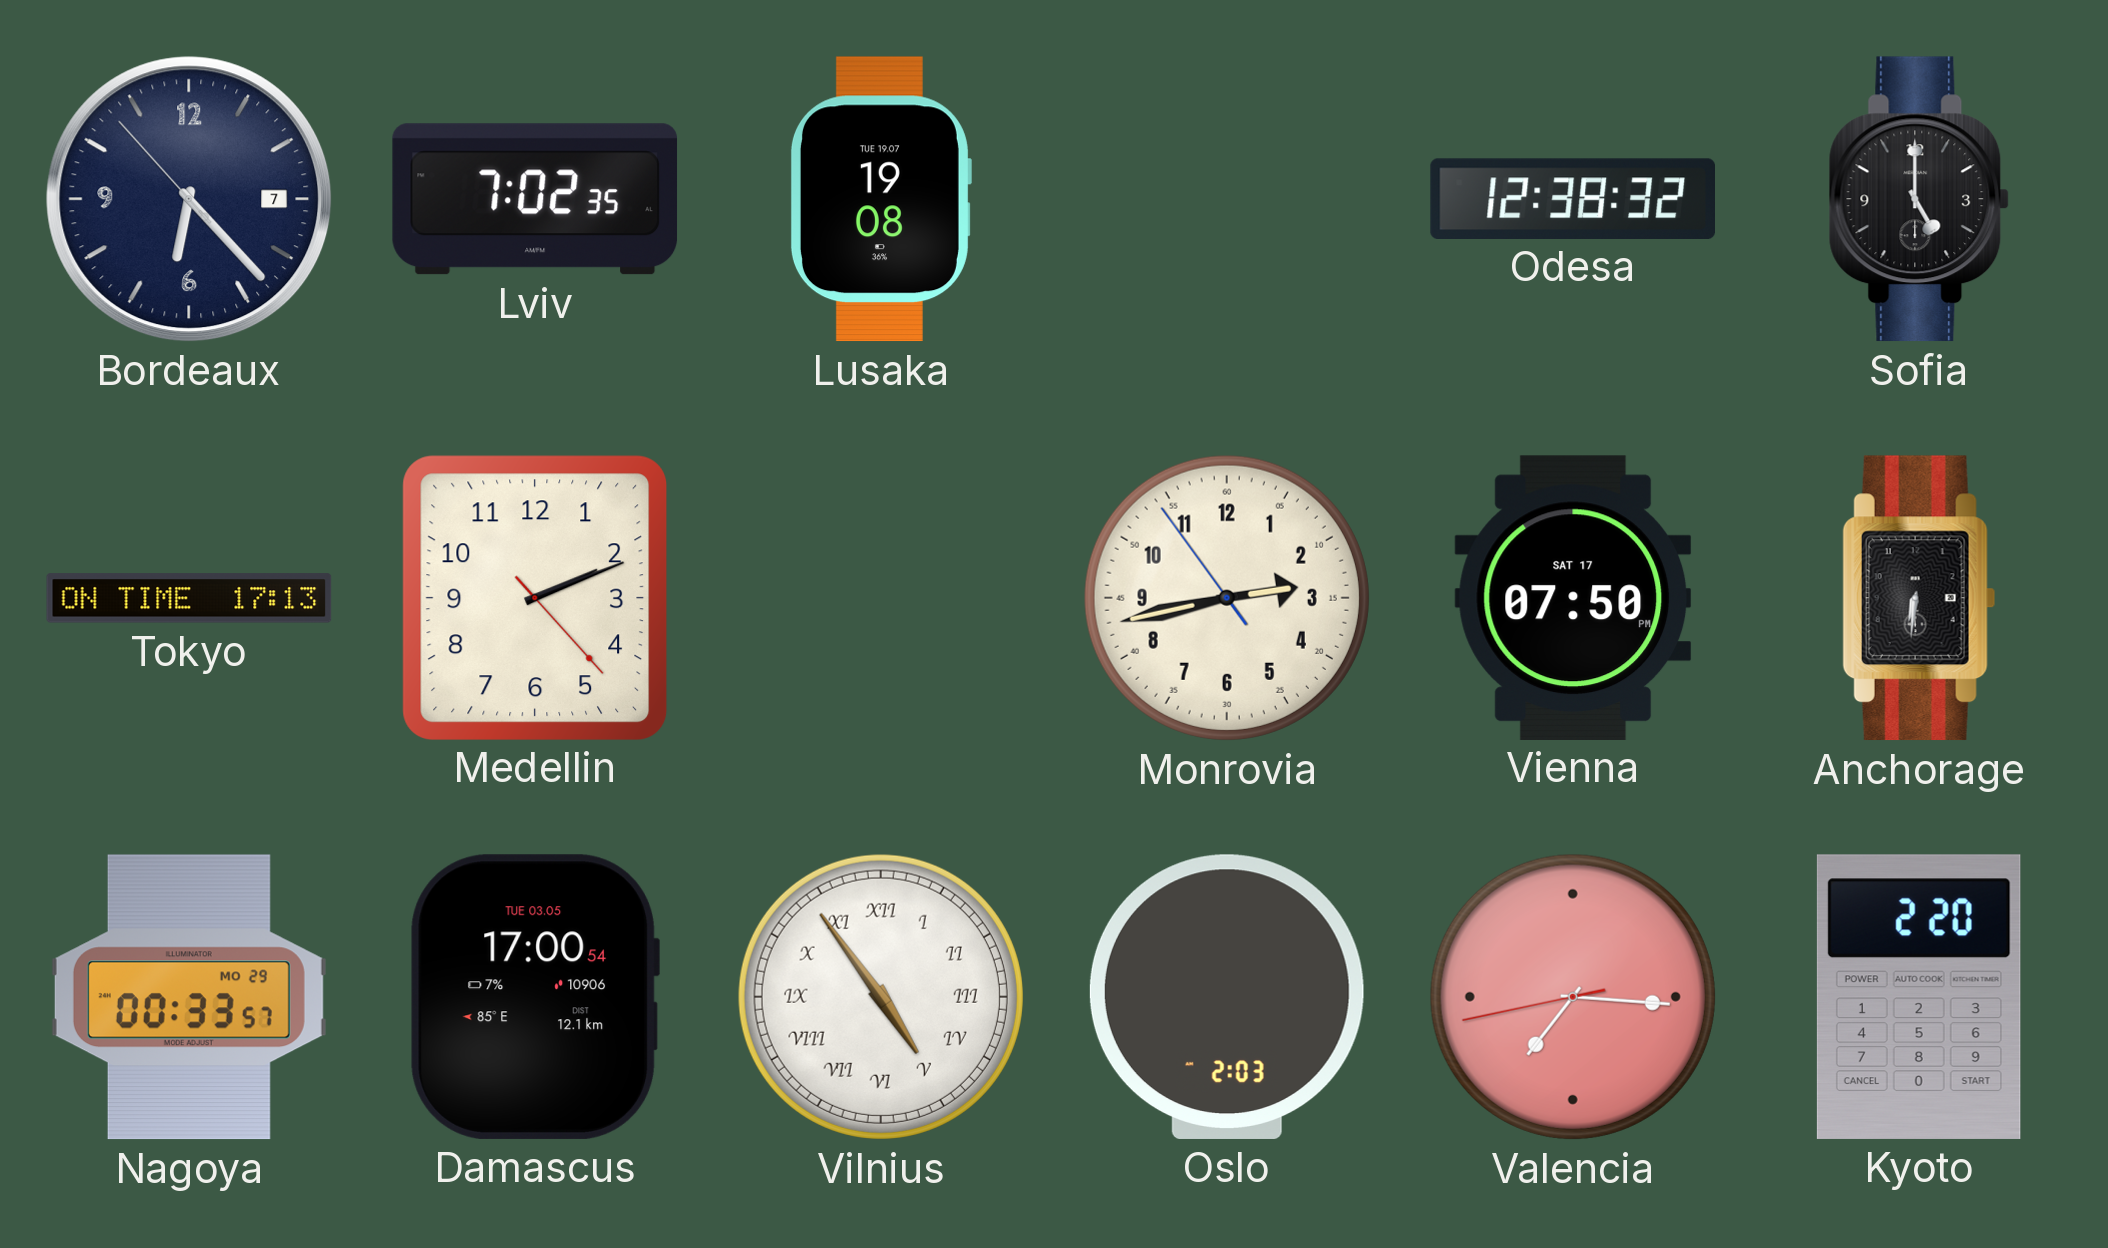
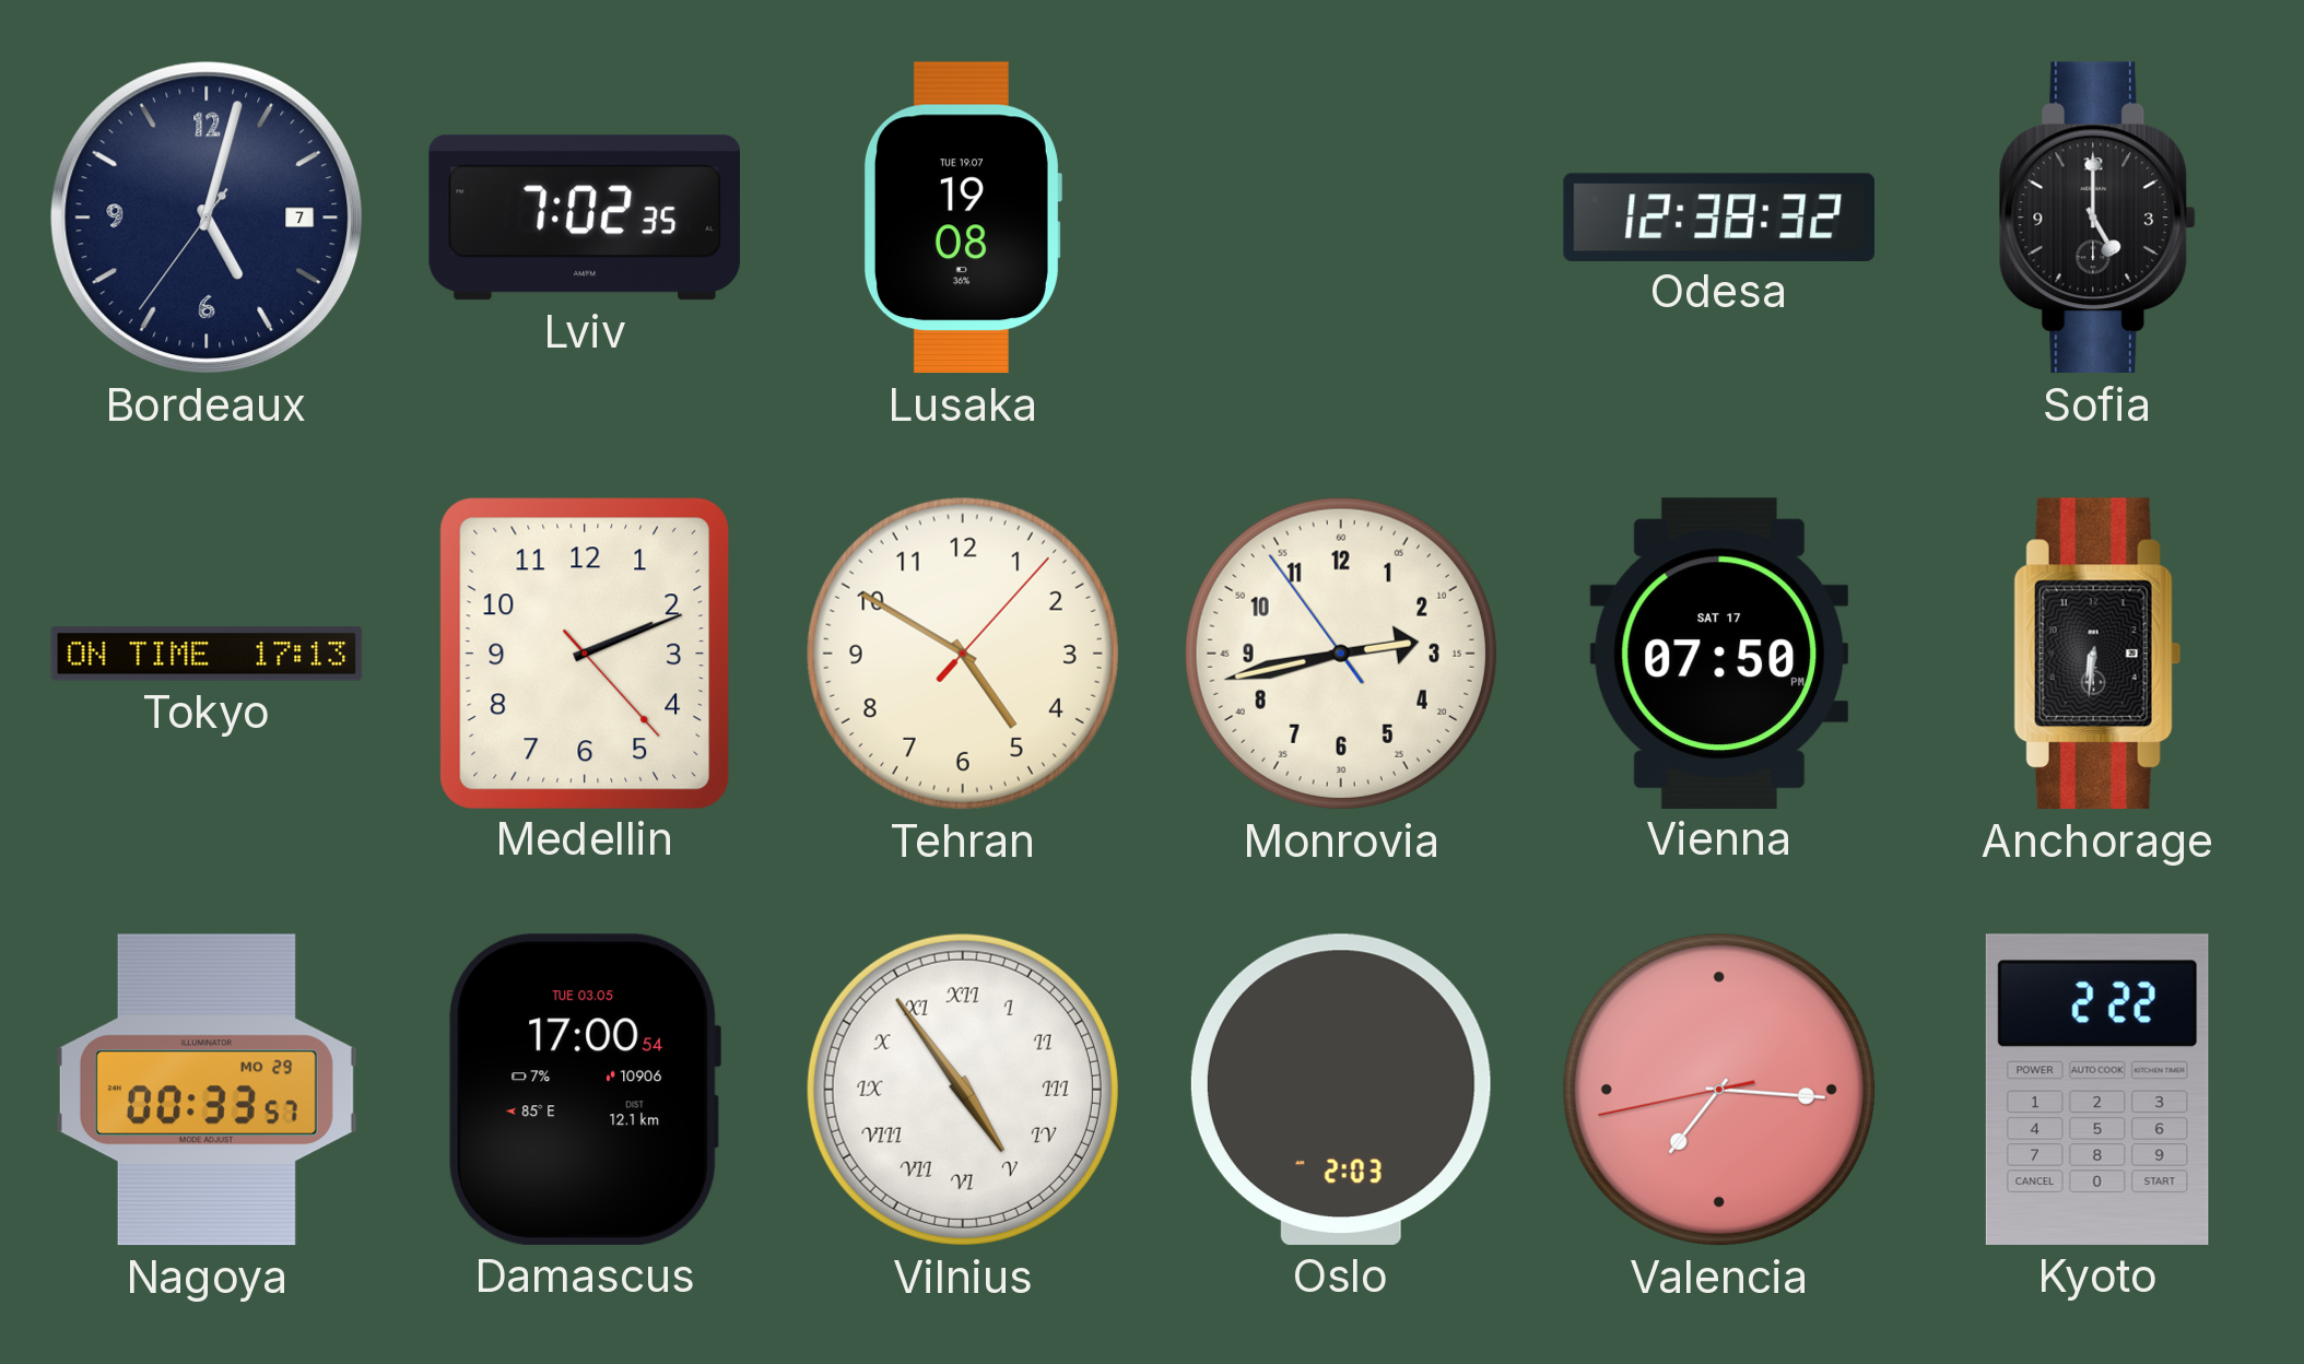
Bordeaux: 6:22 -> 5:02 (207, 217)
Tehran: none -> 4:50 (963, 654)
Kyoto: 2:20 -> 2:22 (2097, 1090)
